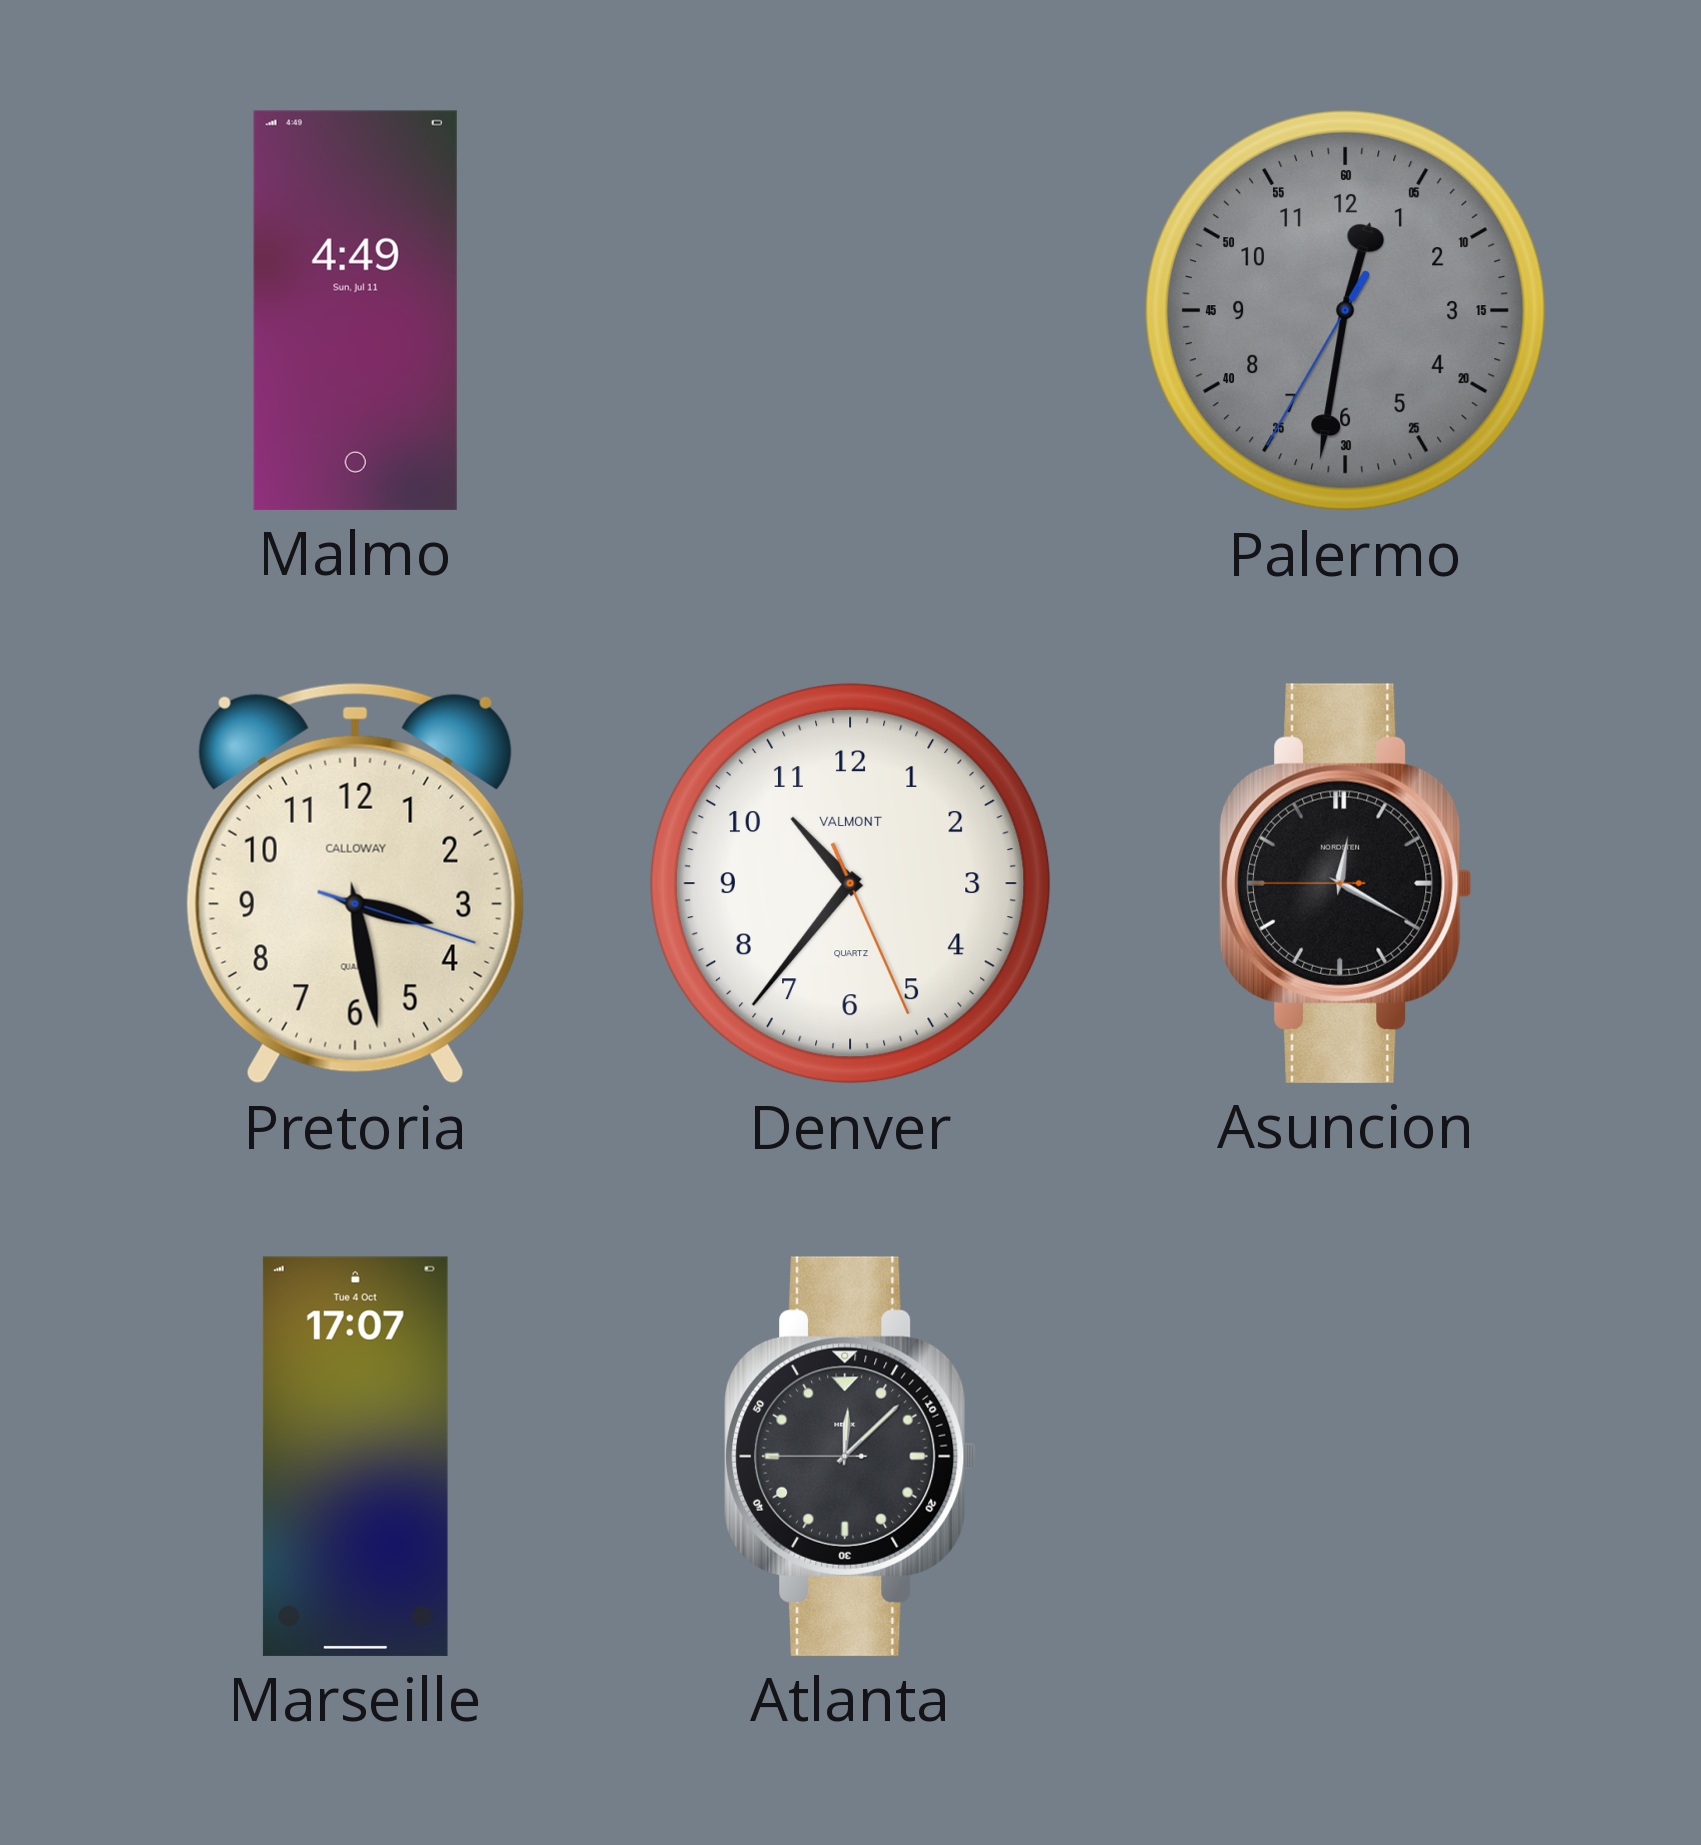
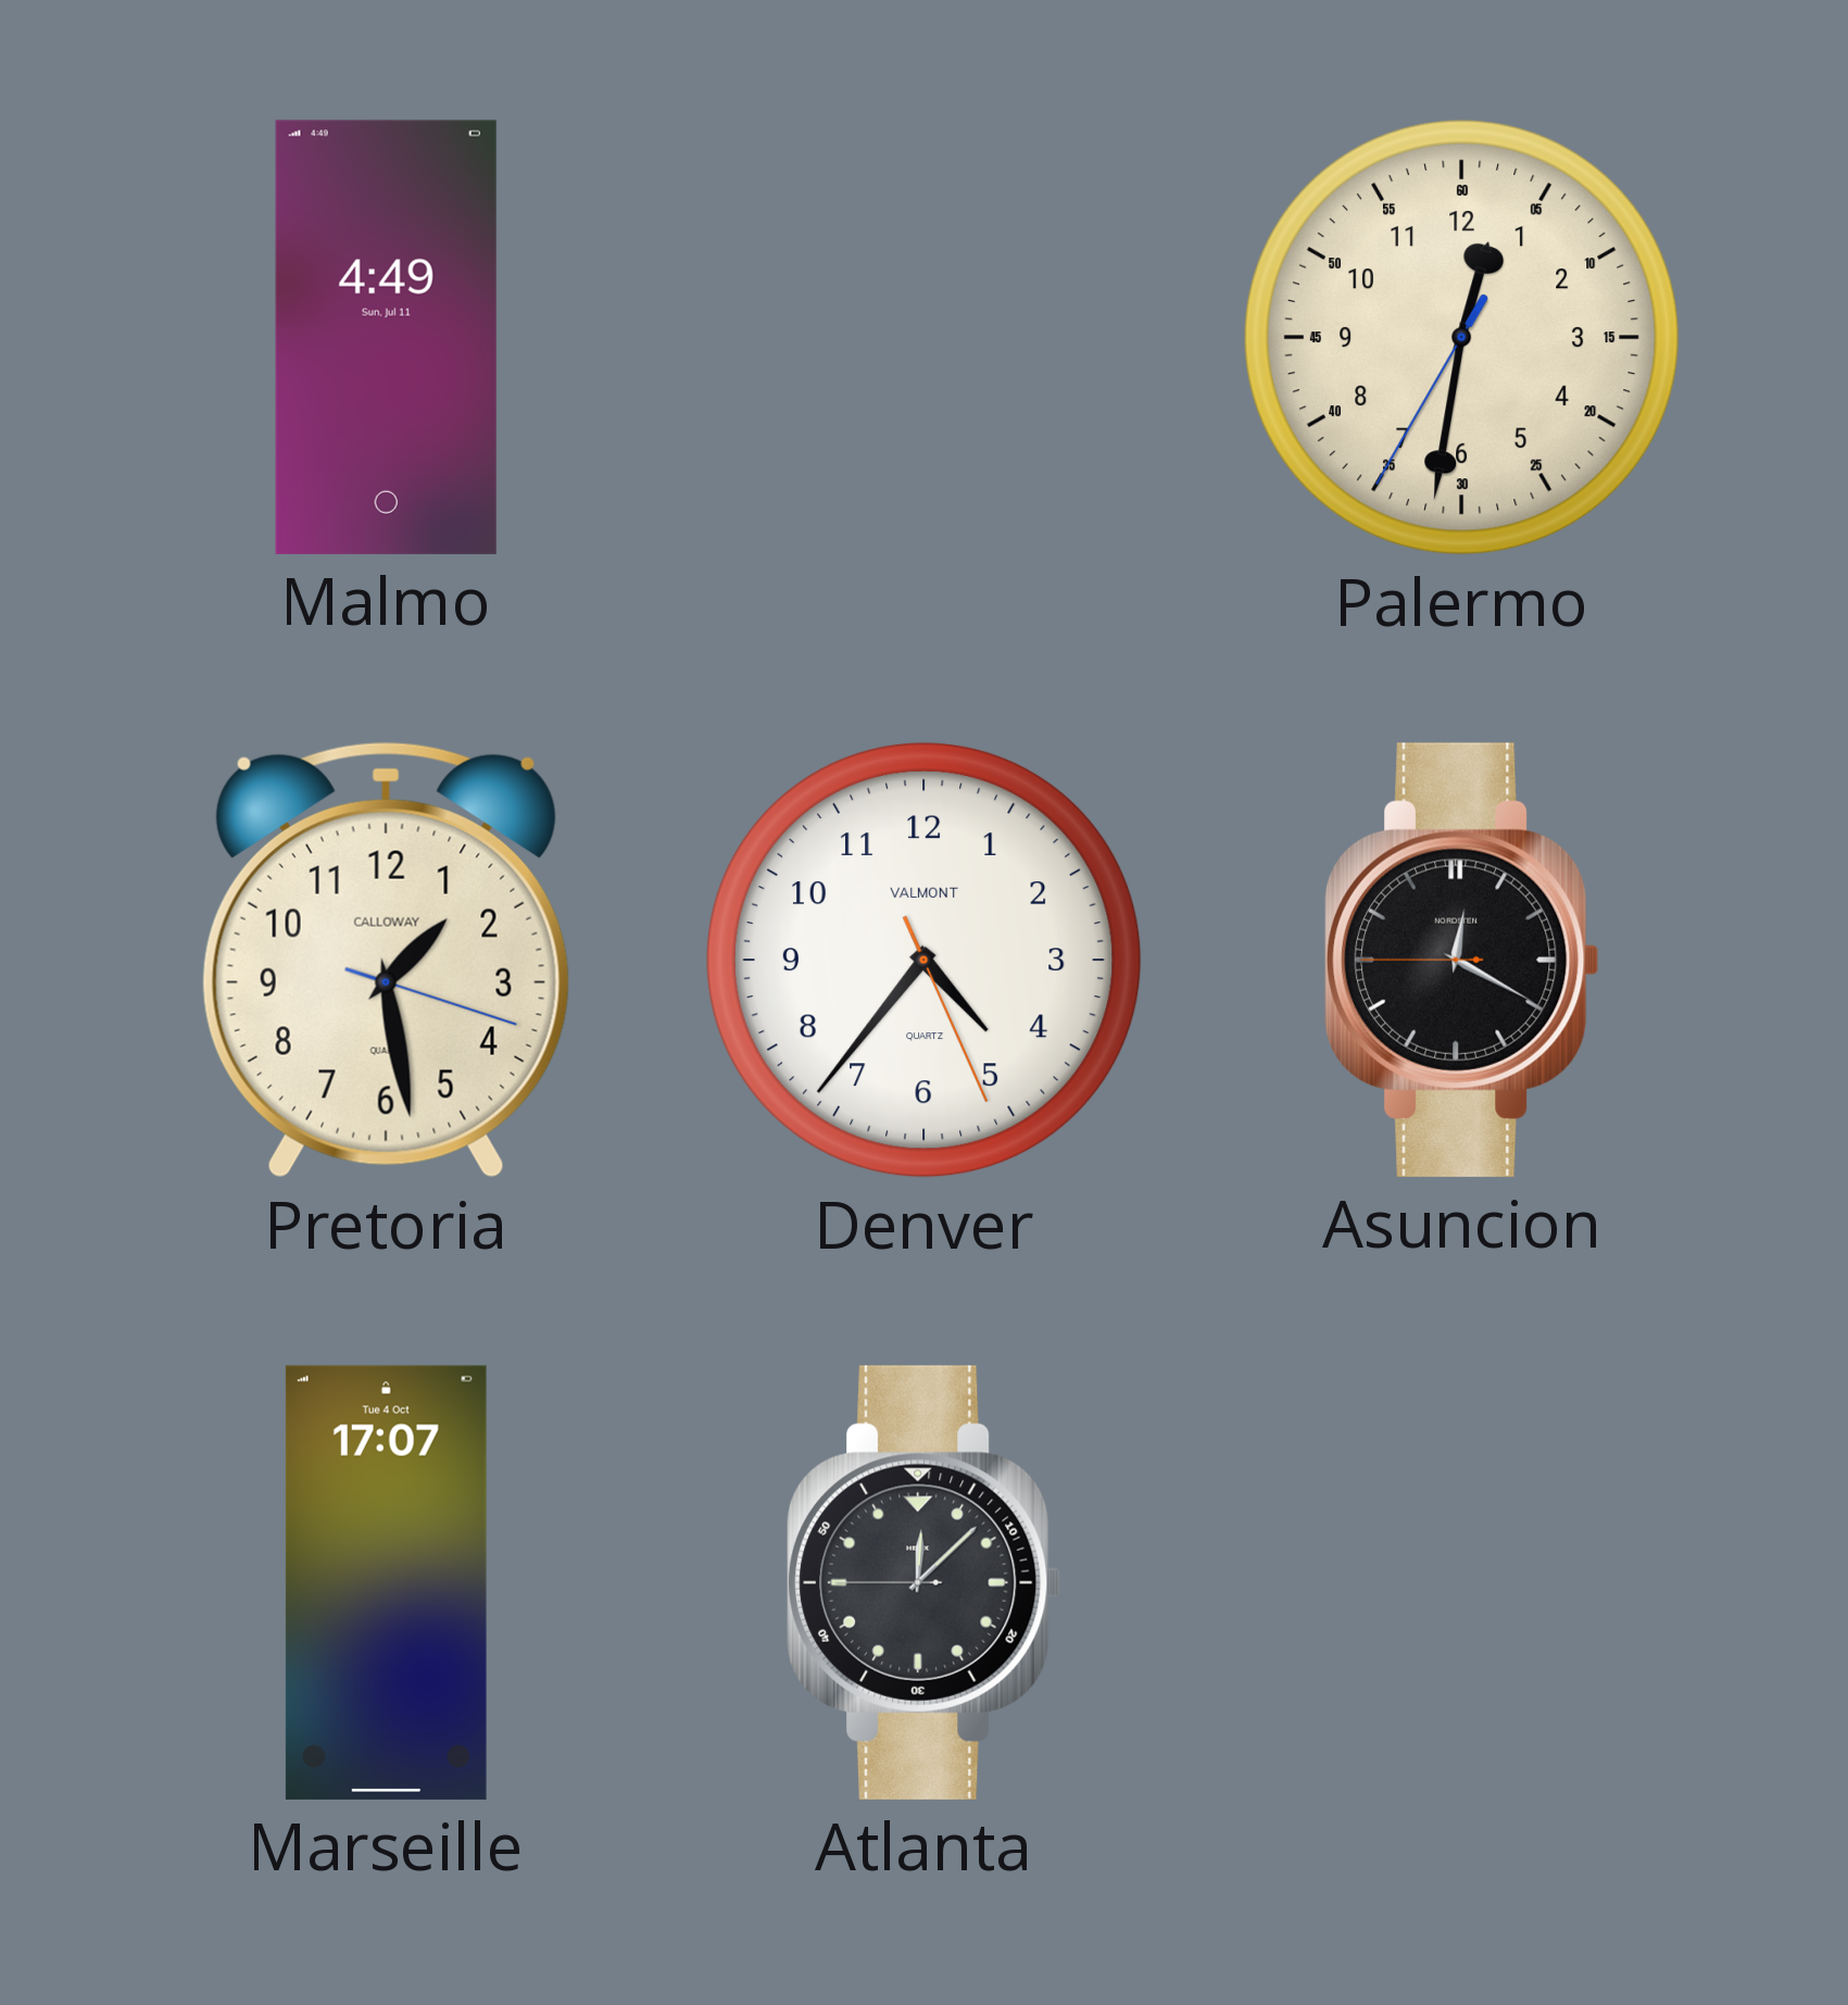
Palermo dial: grey -> cream (1461, 337)
Pretoria: 3:28 -> 1:28 (386, 960)
Denver: 10:36 -> 4:36 (923, 960)
